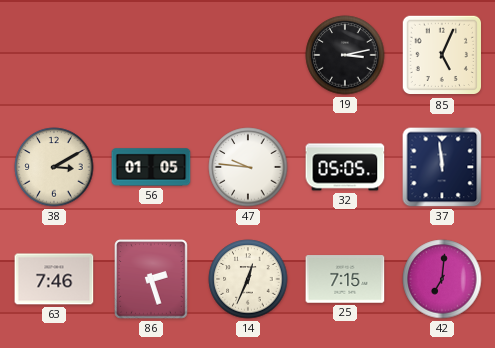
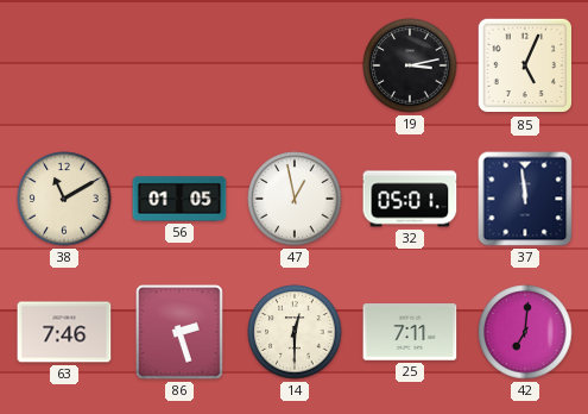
38: 3:10 -> 11:10 (64, 199)
47: 9:46 -> 12:58 (295, 199)
32: 05:05 -> 05:01 (410, 199)
14: 12:34 -> 12:30 (295, 332)
25: 7:15 -> 7:11 (410, 332)
